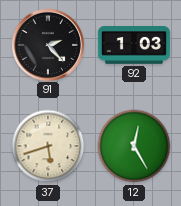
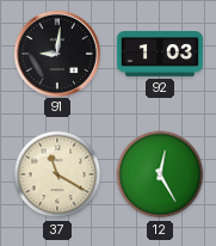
91: 2:23 -> 9:01 (56, 53)
37: 5:42 -> 11:20 (57, 174)
